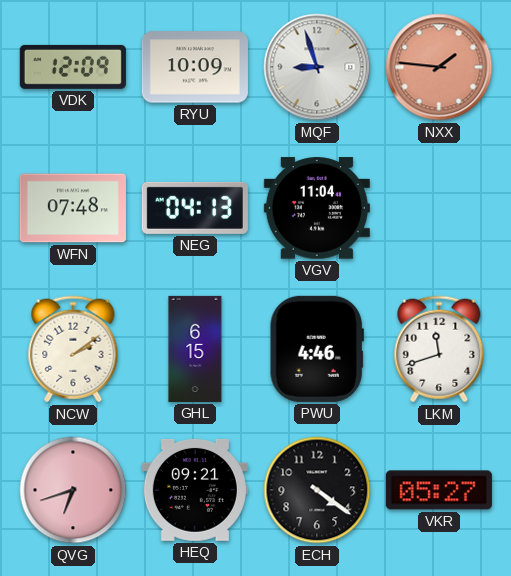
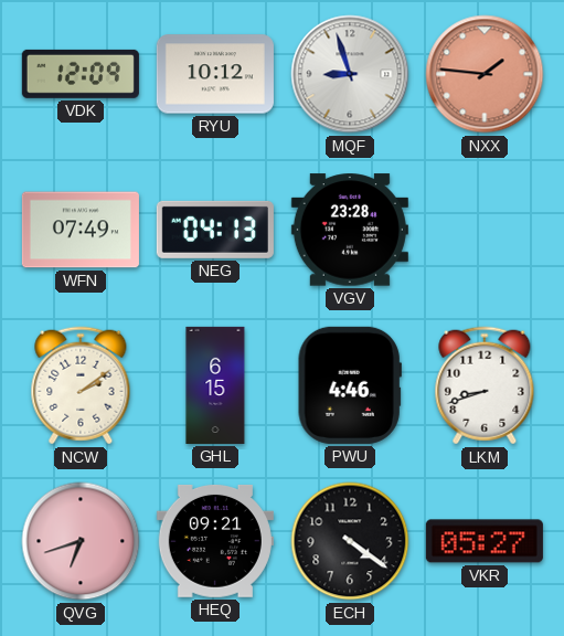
RYU: 10:09 -> 10:12 (215, 74)
WFN: 07:48 -> 07:49 (81, 230)
VGV: 11:04 -> 23:28 (350, 230)
LKM: 11:42 -> 8:42 (485, 385)
